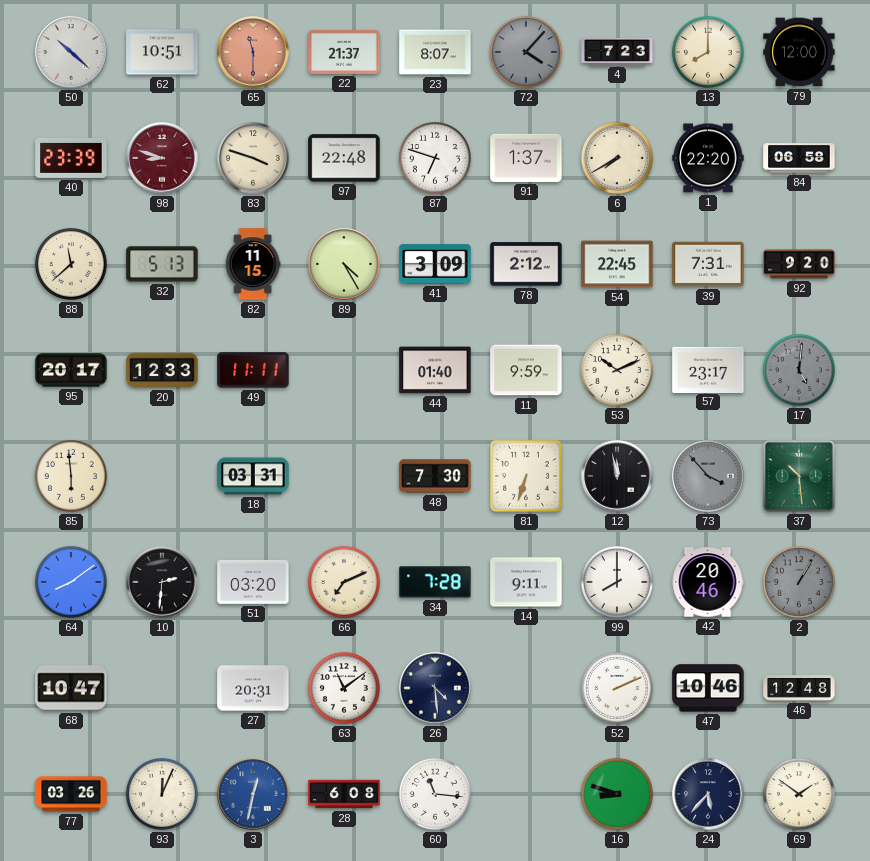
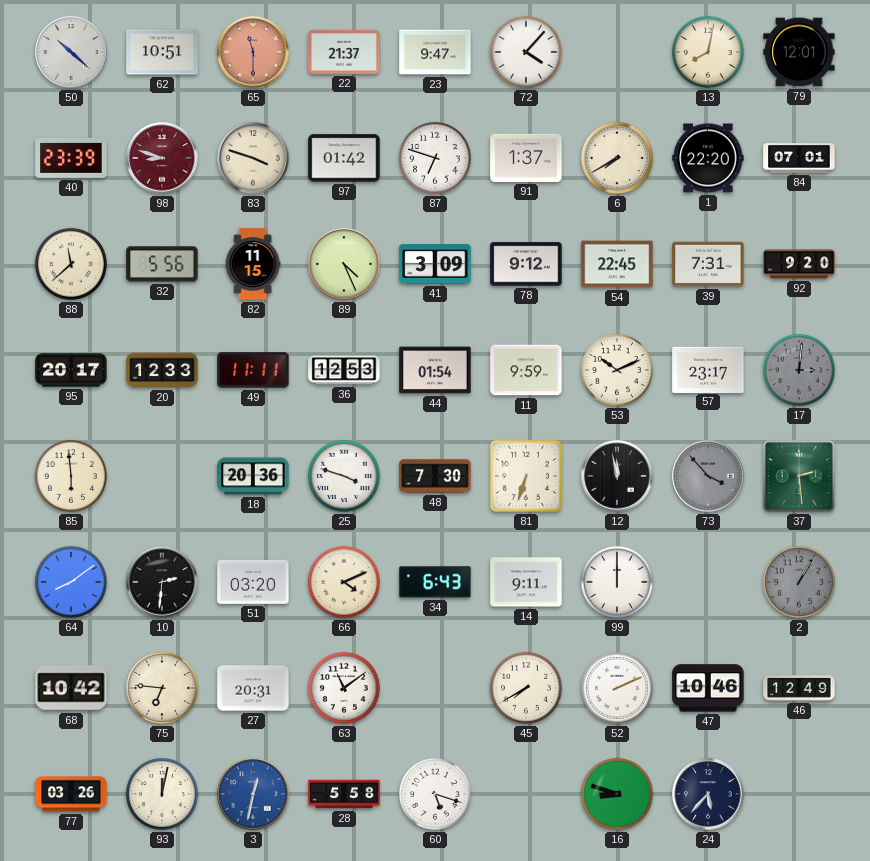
23: 8:07 -> 9:47 (435, 52)
72 dial: grey -> white (526, 52)
4: 7:23 -> none (617, 51)
13: 8:00 -> 8:02 (708, 52)
79: 12:00 -> 12:01 (799, 52)
97: 22:48 -> 01:42 (344, 158)
84: 06:58 -> 07:01 (799, 158)
32: 5:13 -> 5:56 (162, 264)
89: 4:25 -> 4:26 (344, 264)
78: 2:12 -> 9:12 (526, 264)
36: none -> 12:53 (344, 370)
44: 01:40 -> 01:54 (435, 370)
17: 5:01 -> 3:01 (799, 370)
18: 03:31 -> 20:36 (253, 476)
25: none -> 3:48 (344, 476)
37: 10:29 -> 2:29 (799, 476)
66: 7:11 -> 4:11 (344, 582)
34: 7:28 -> 6:43 (435, 582)
99: 8:00 -> 12:00 (617, 582)
42: 20:46 -> none (708, 582)
68: 10:47 -> 10:42 (71, 688)
75: none -> 6:46 (162, 688)
26: 4:29 -> none (435, 688)
45: none -> 7:40 (526, 688)
46: 12:48 -> 12:49 (799, 688)
93: 12:04 -> 12:02 (162, 794)
28: 6:08 -> 5:58 (344, 794)
60: 11:16 -> 5:18 (435, 794)
69: 1:51 -> none (799, 794)
